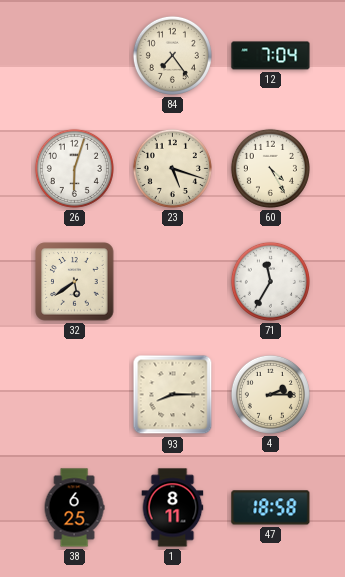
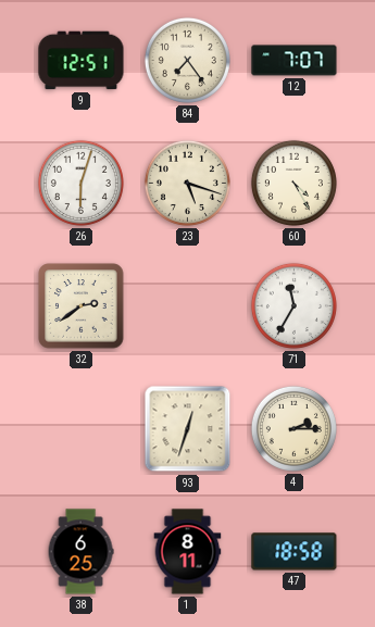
9: none -> 12:51 (82, 61)
12: 7:04 -> 7:07 (295, 61)
32: 5:39 -> 2:39 (82, 306)
93: 8:15 -> 12:33 (188, 429)
